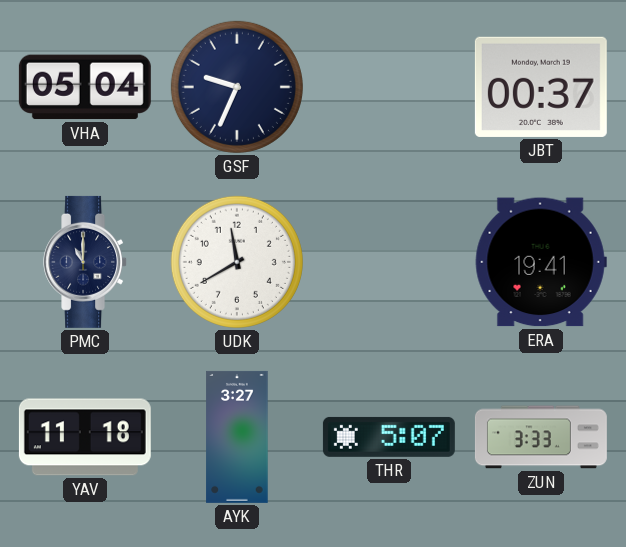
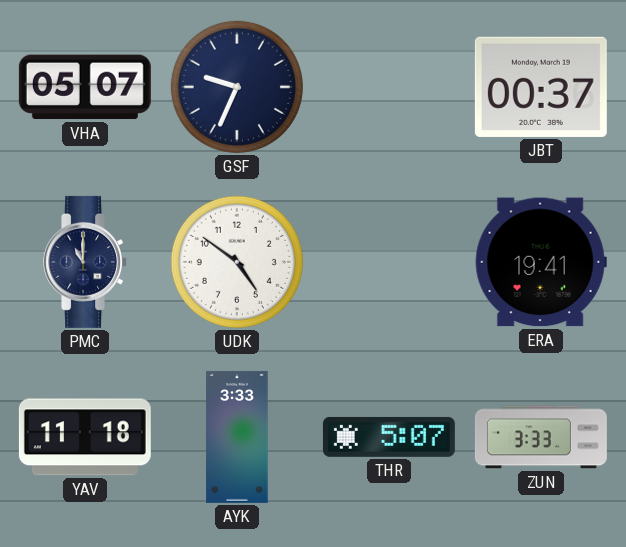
VHA: 05:04 -> 05:07 (85, 87)
UDK: 11:40 -> 4:51 (237, 262)
AYK: 3:27 -> 3:33 (237, 437)
